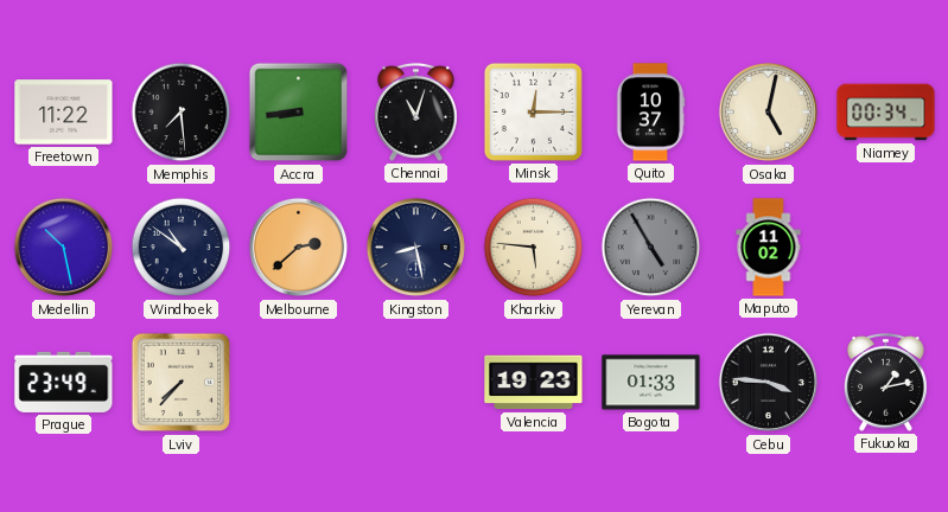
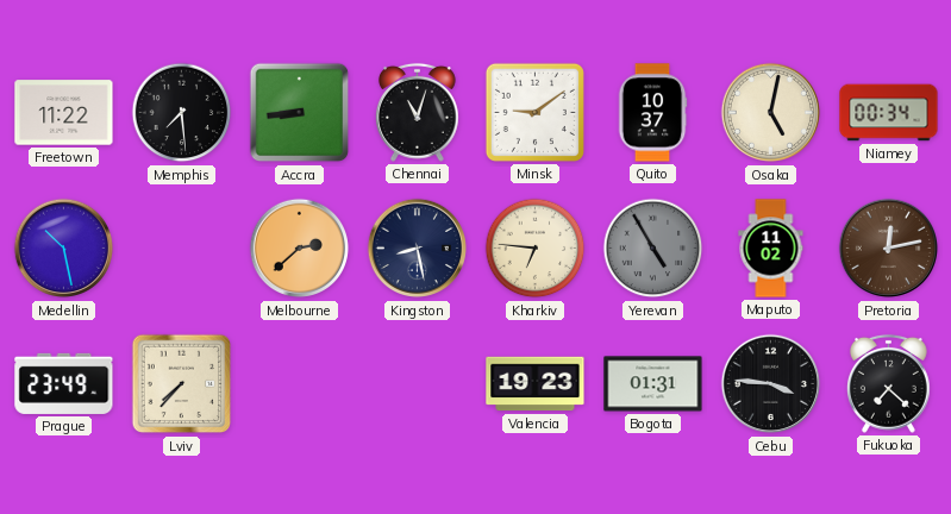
Minsk: 12:15 -> 9:09 (534, 112)
Windhoek: 10:51 -> none (182, 248)
Kharkiv: 5:46 -> 6:46 (536, 249)
Pretoria: none -> 12:13 (889, 249)
Bogota: 01:33 -> 01:31 (653, 384)
Fukuoka: 1:13 -> 7:22 (888, 383)
